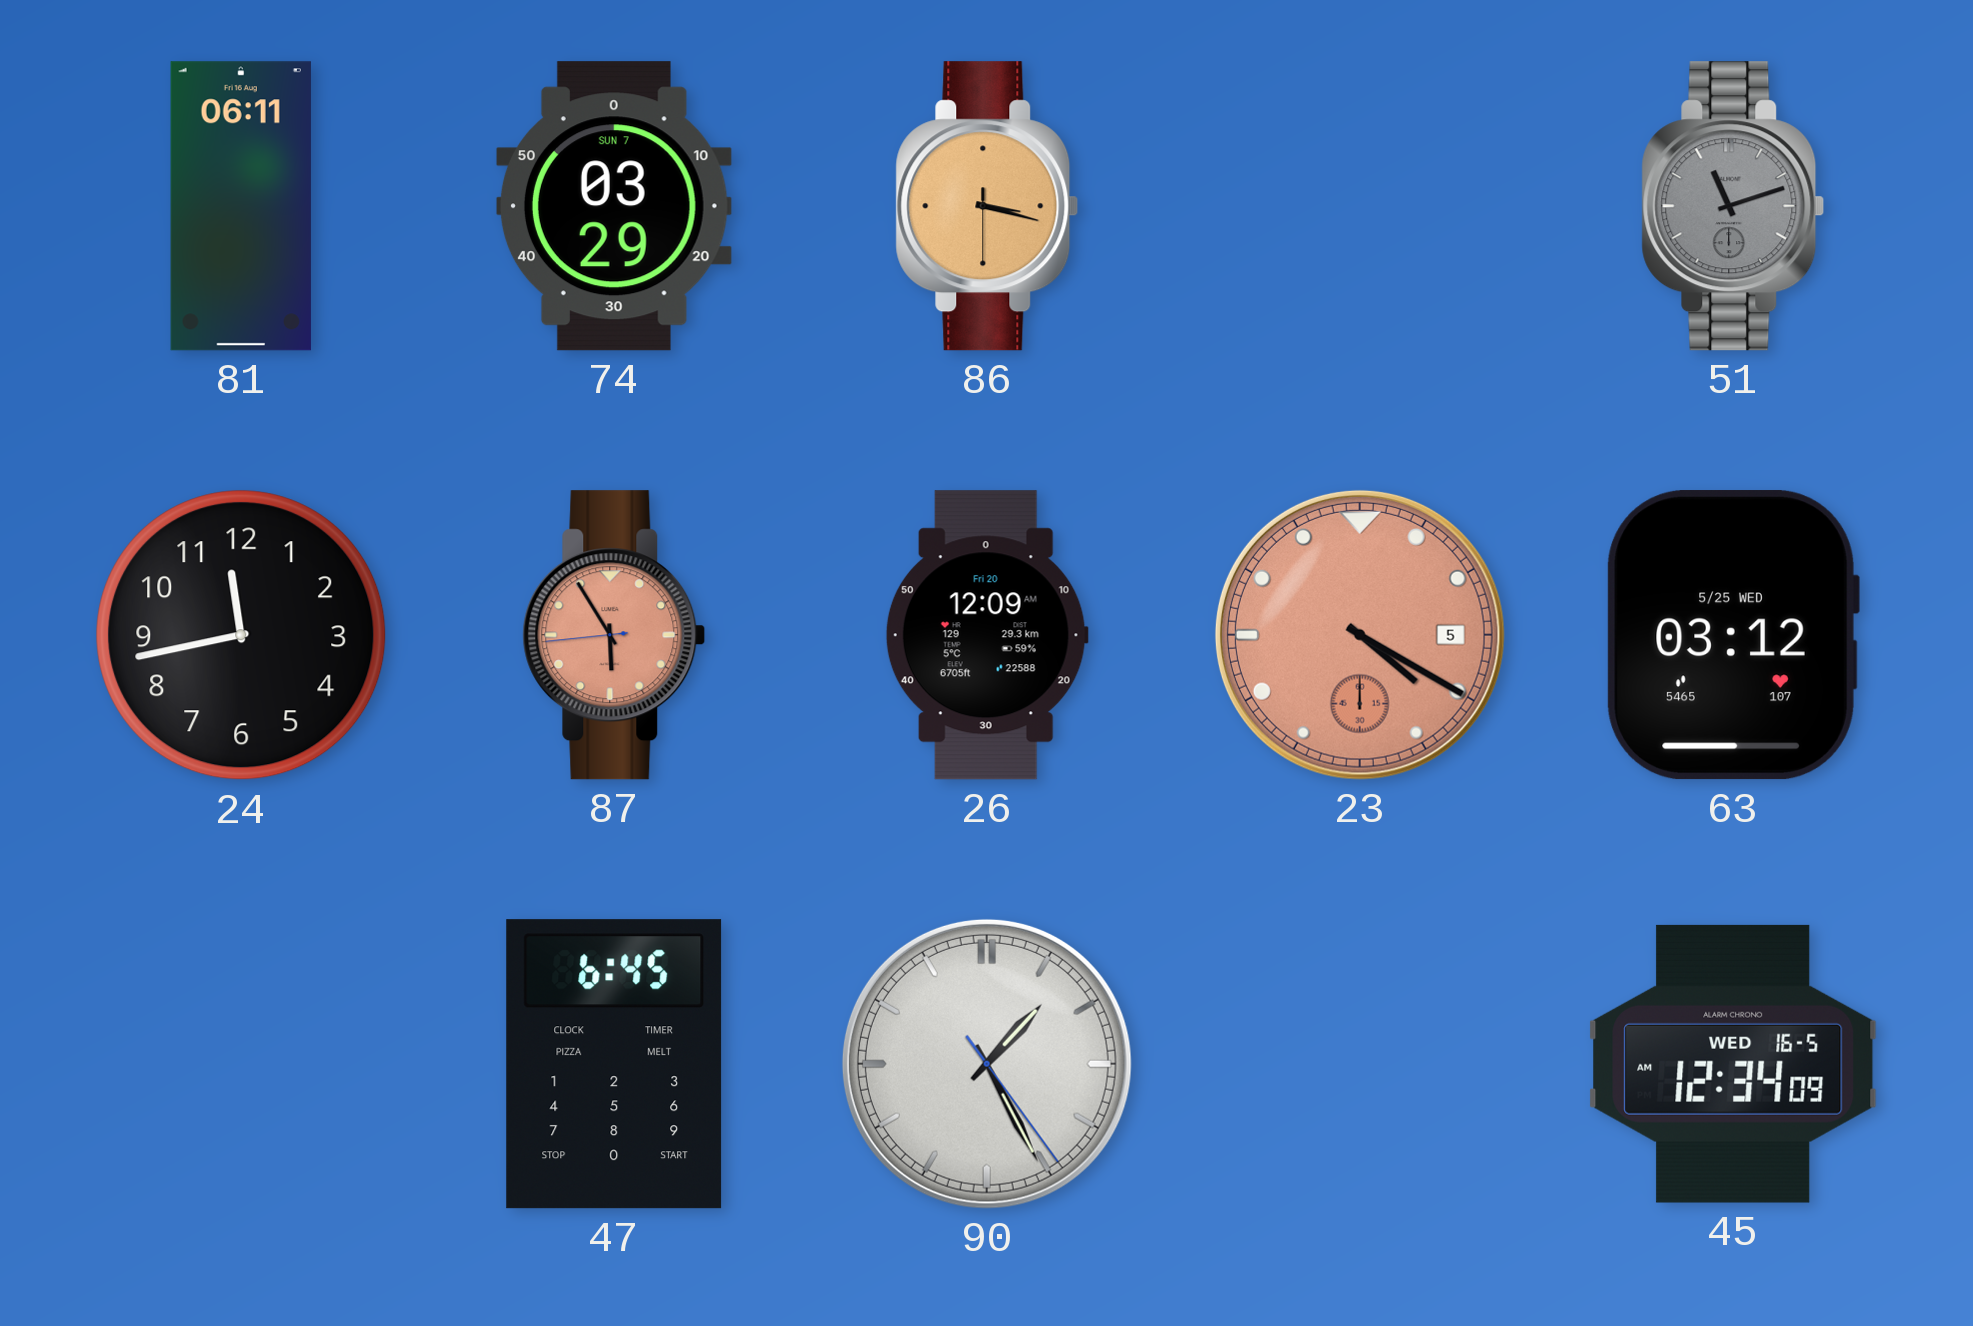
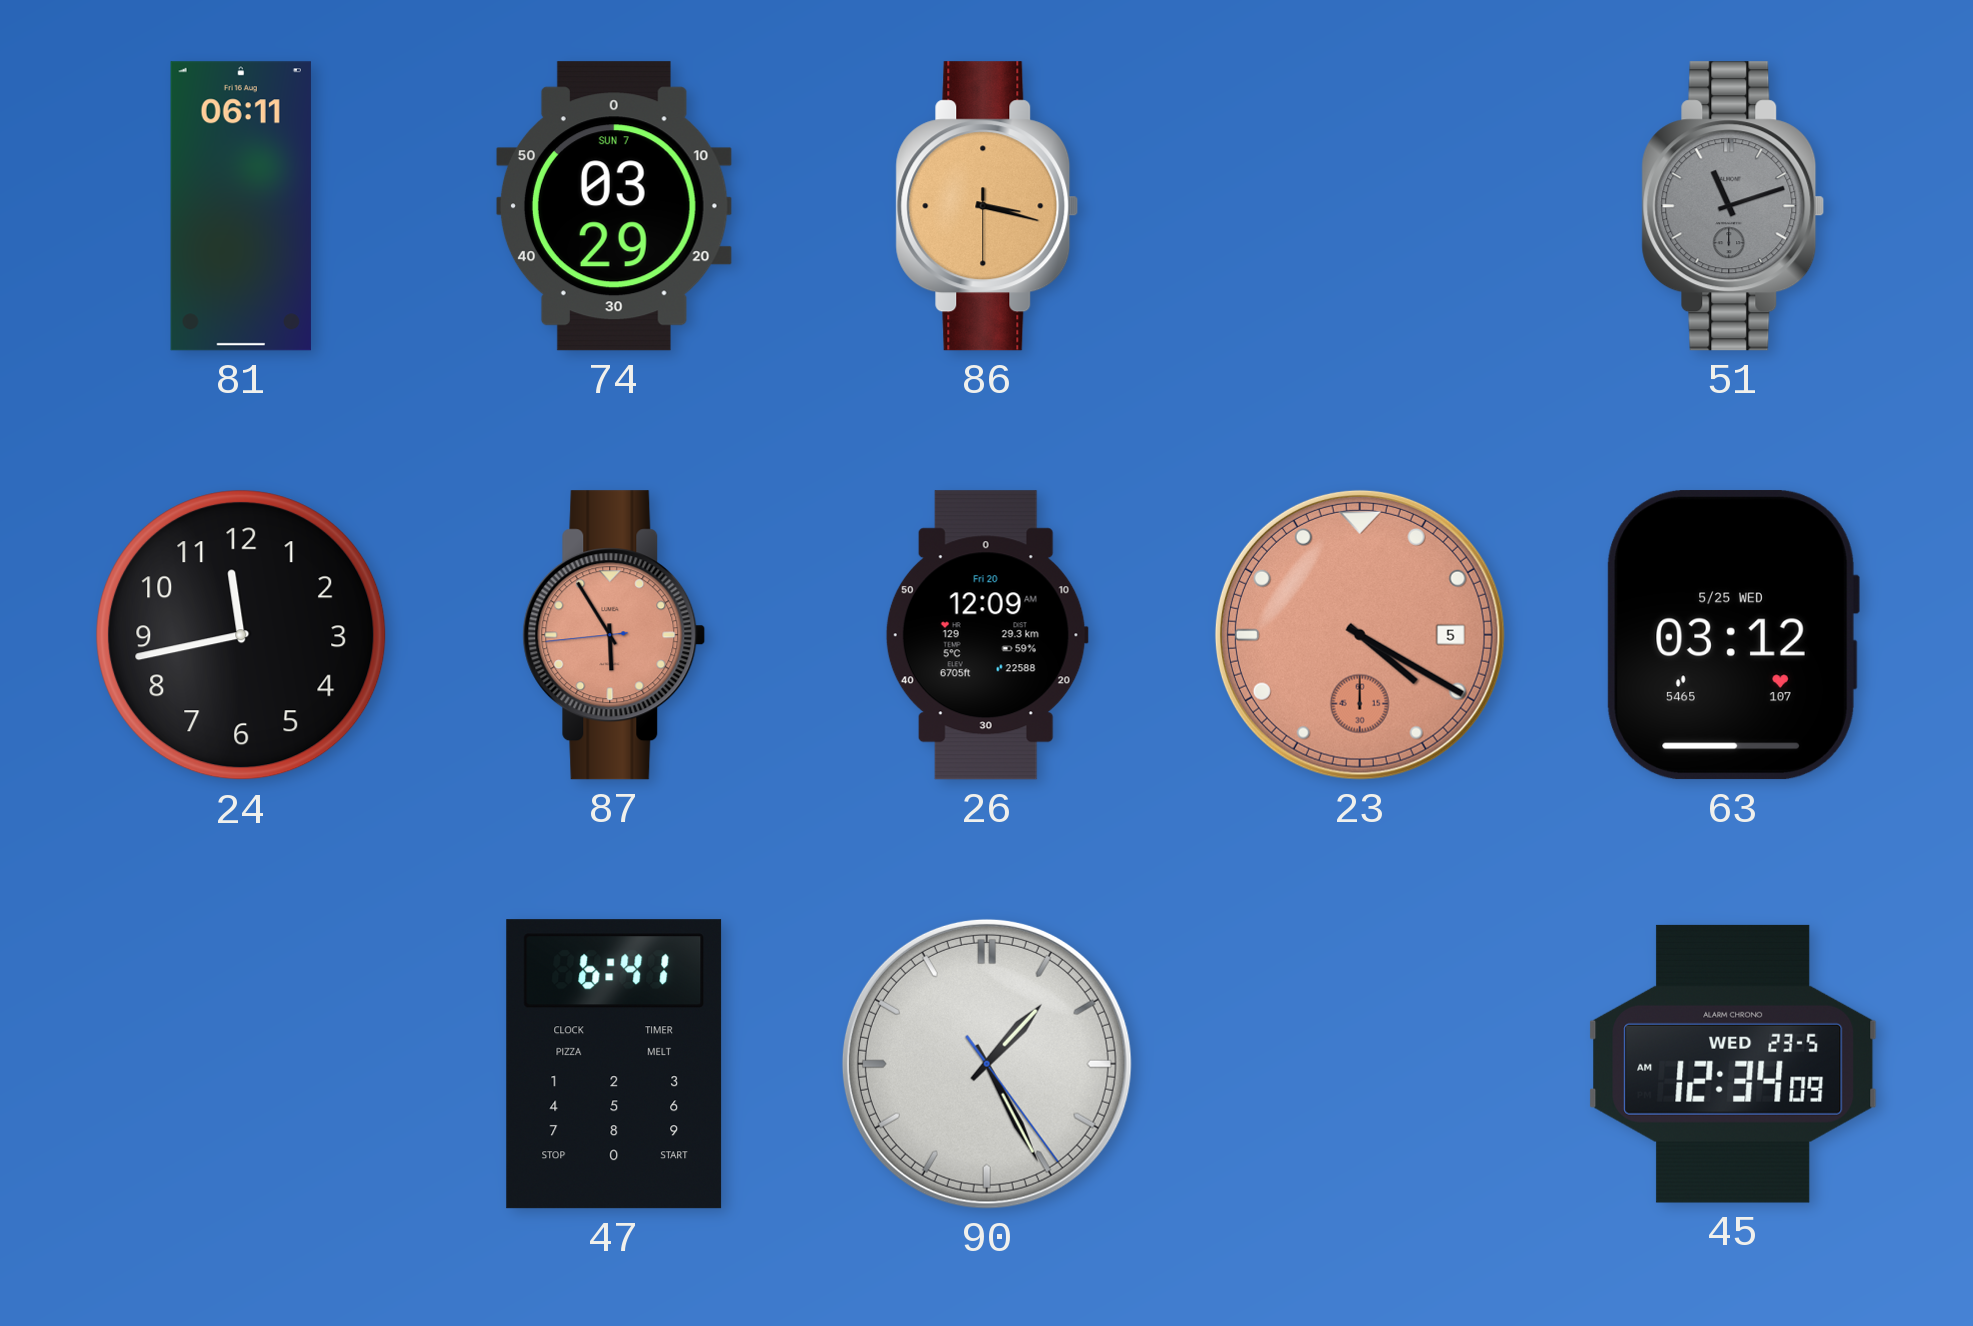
47: 6:45 -> 6:41 (614, 1064)
45 date: WED 16-5 -> WED 23-5 (1733, 1064)
